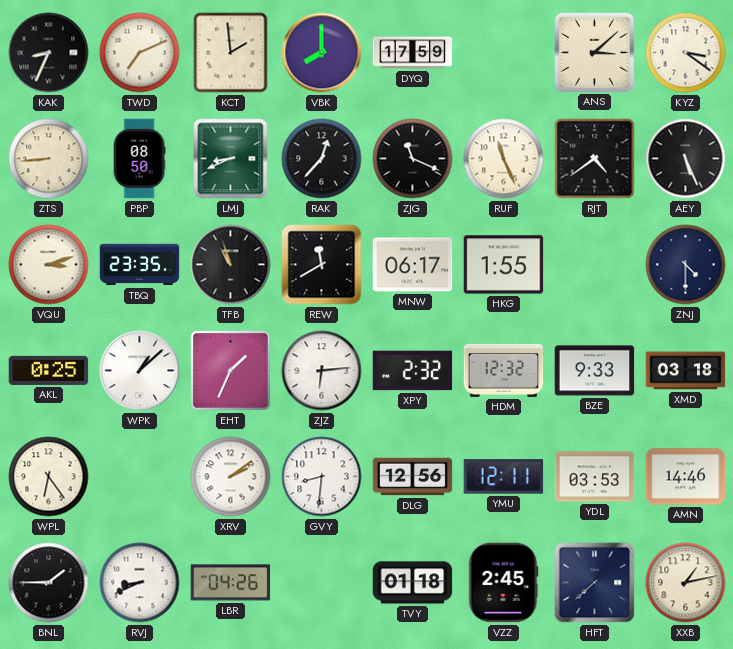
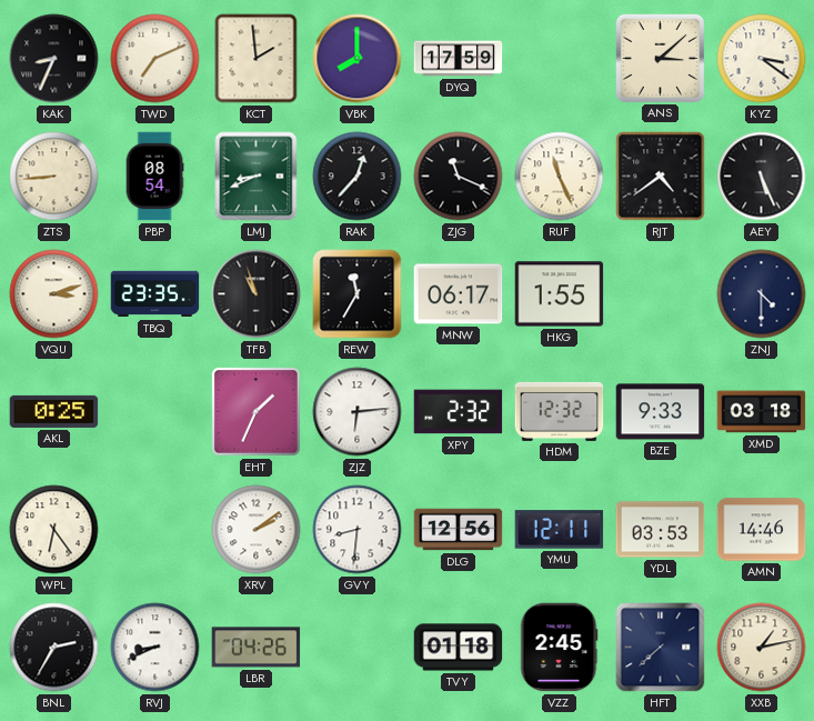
PBP: 08:50 -> 08:54 (154, 177)
REW: 11:40 -> 11:35 (358, 294)
WPK: 1:08 -> none (140, 371)
BNL: 1:45 -> 2:35 (54, 648)
